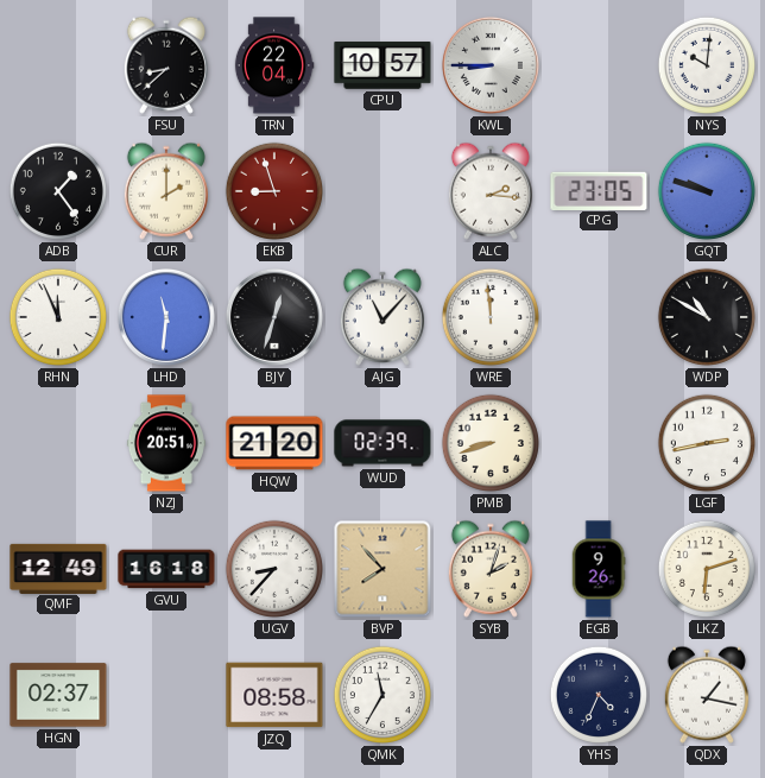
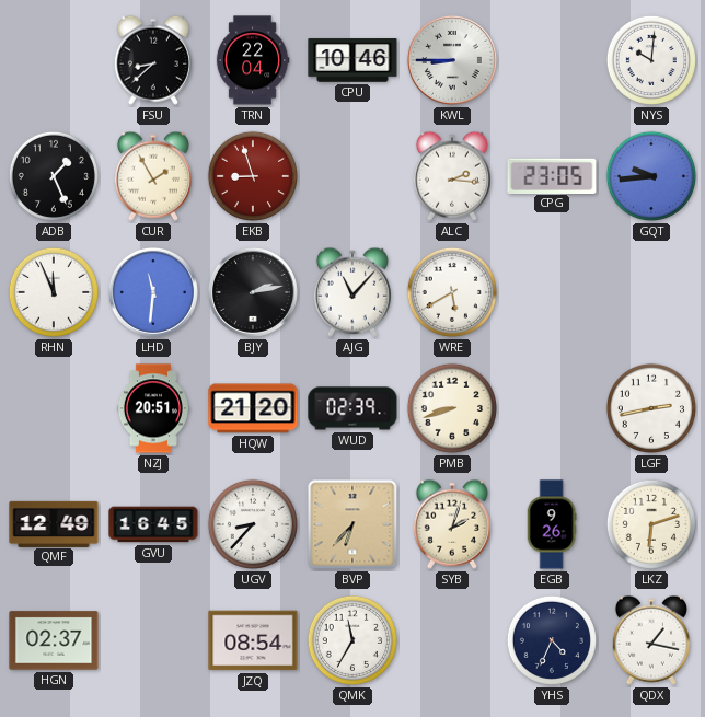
CPU: 10:57 -> 10:46 (352, 60)
ADB: 1:24 -> 1:26 (54, 176)
CUR: 2:00 -> 1:55 (153, 176)
GQT: 9:48 -> 9:44 (651, 176)
BJY: 12:33 -> 2:13 (253, 292)
WRE: 11:59 -> 5:40 (452, 292)
WDP: 10:50 -> none (707, 317)
GVU: 16:18 -> 16:45 (153, 524)
BVP: 7:53 -> 6:37 (352, 524)
JZQ: 08:58 -> 08:54 (253, 640)
